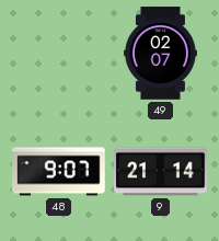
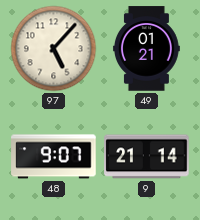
97: none -> 5:07 (54, 49)
49: 02:07 -> 01:21 (146, 49)
